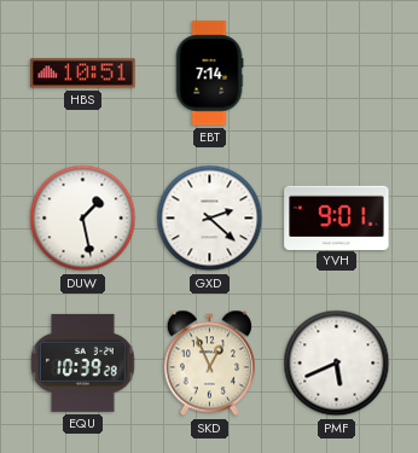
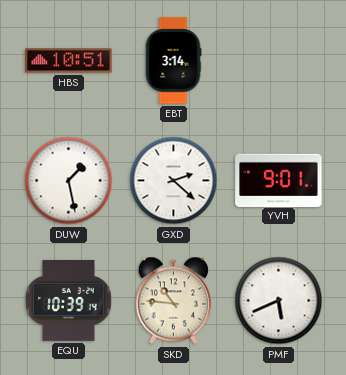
EBT: 7:14 -> 3:14 (173, 61)
EQU: 10:39:28 -> 10:39:14 (69, 300)
SKD: 12:56 -> 10:46 (173, 301)
